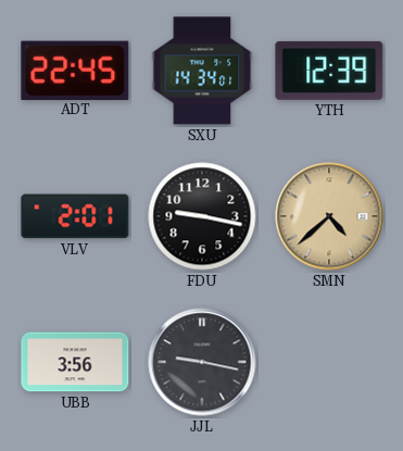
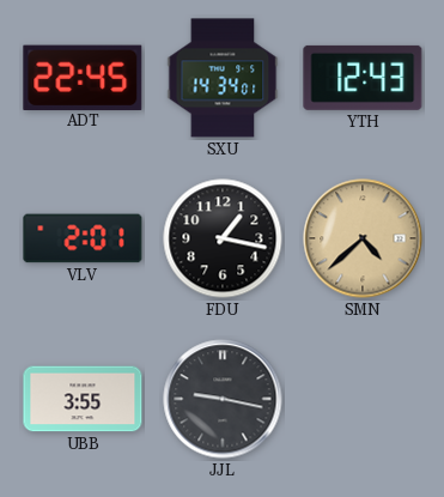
YTH: 12:39 -> 12:43 (363, 78)
FDU: 9:17 -> 1:17 (223, 238)
UBB: 3:56 -> 3:55 (83, 399)
